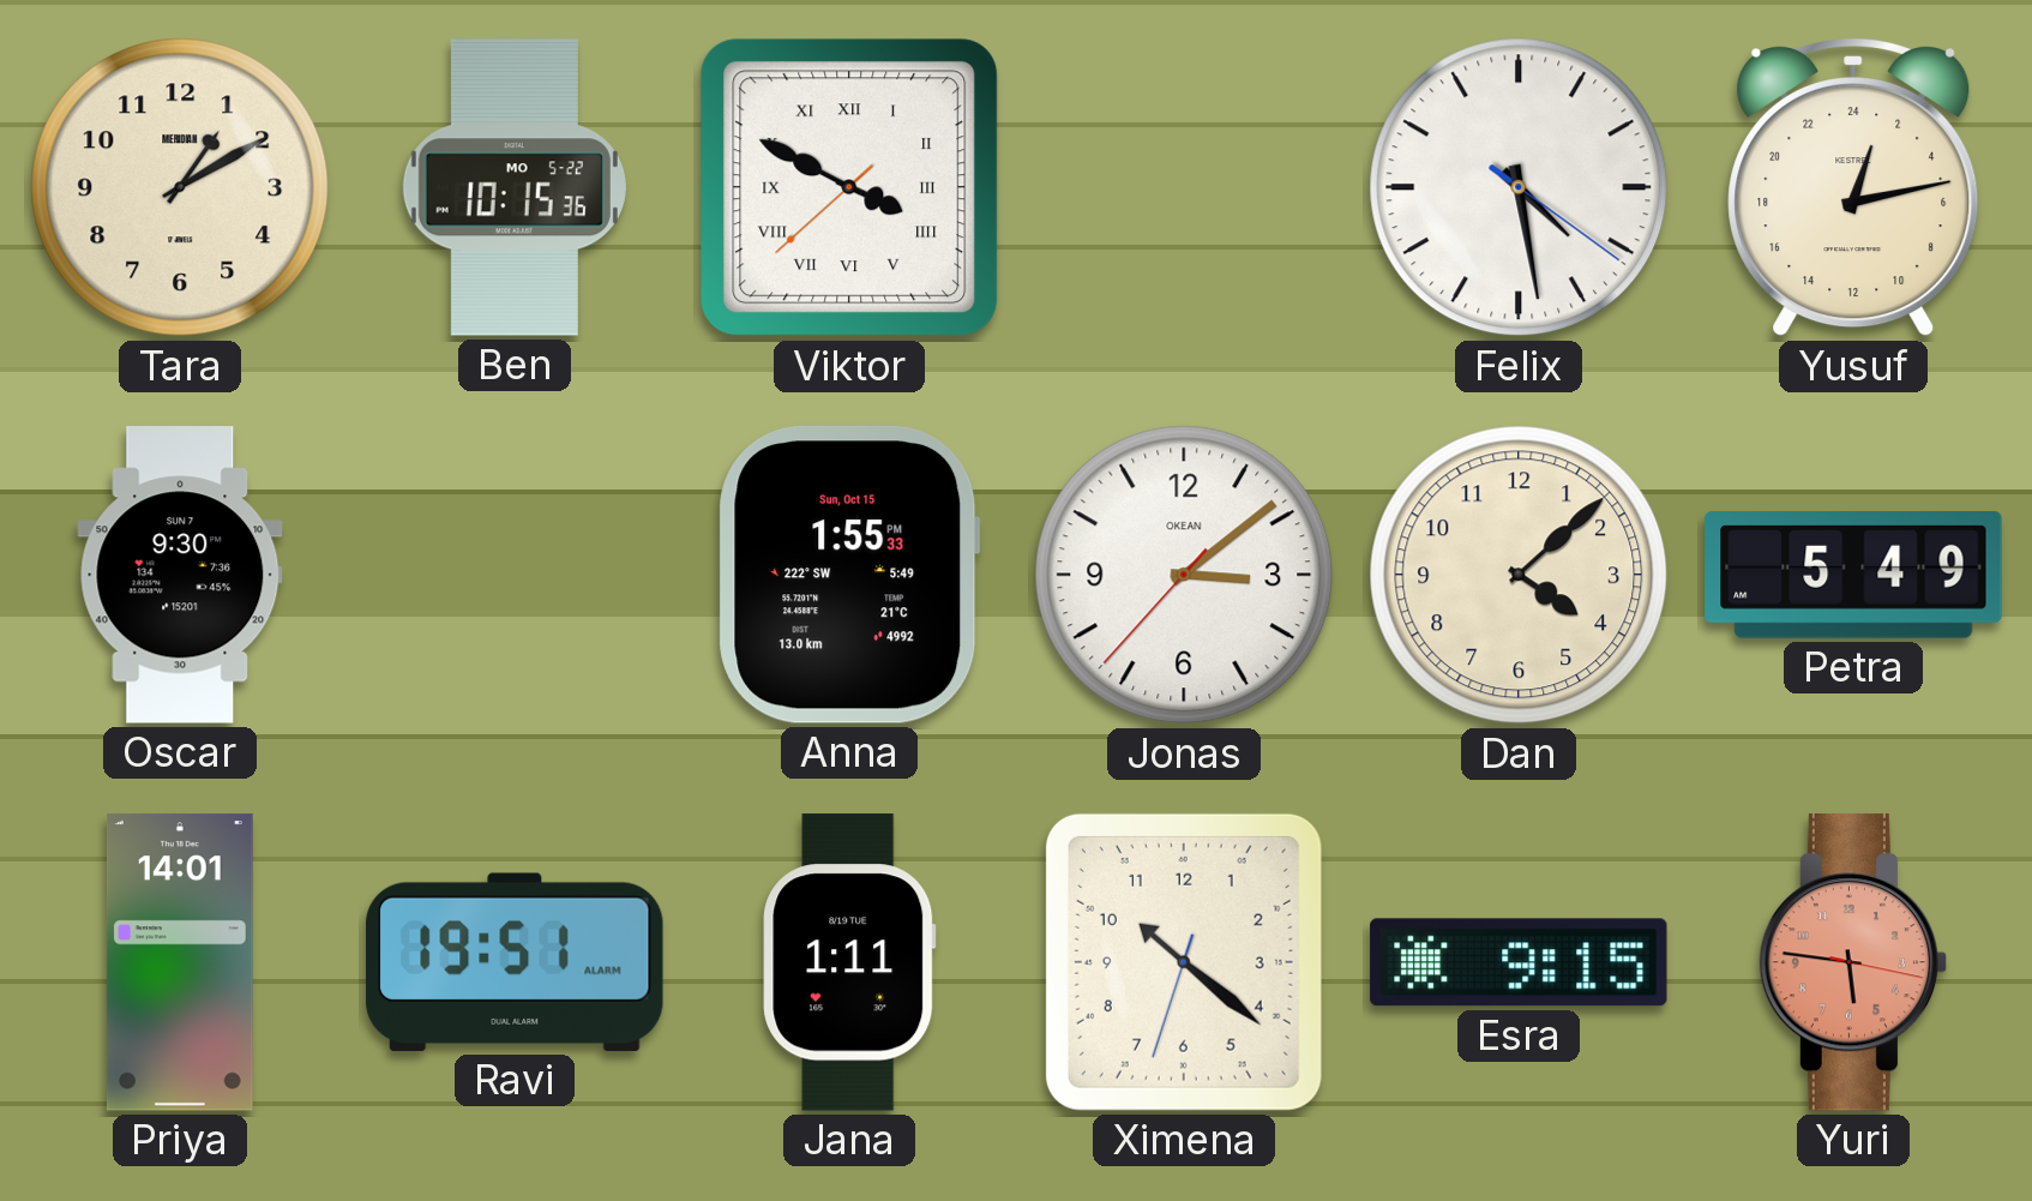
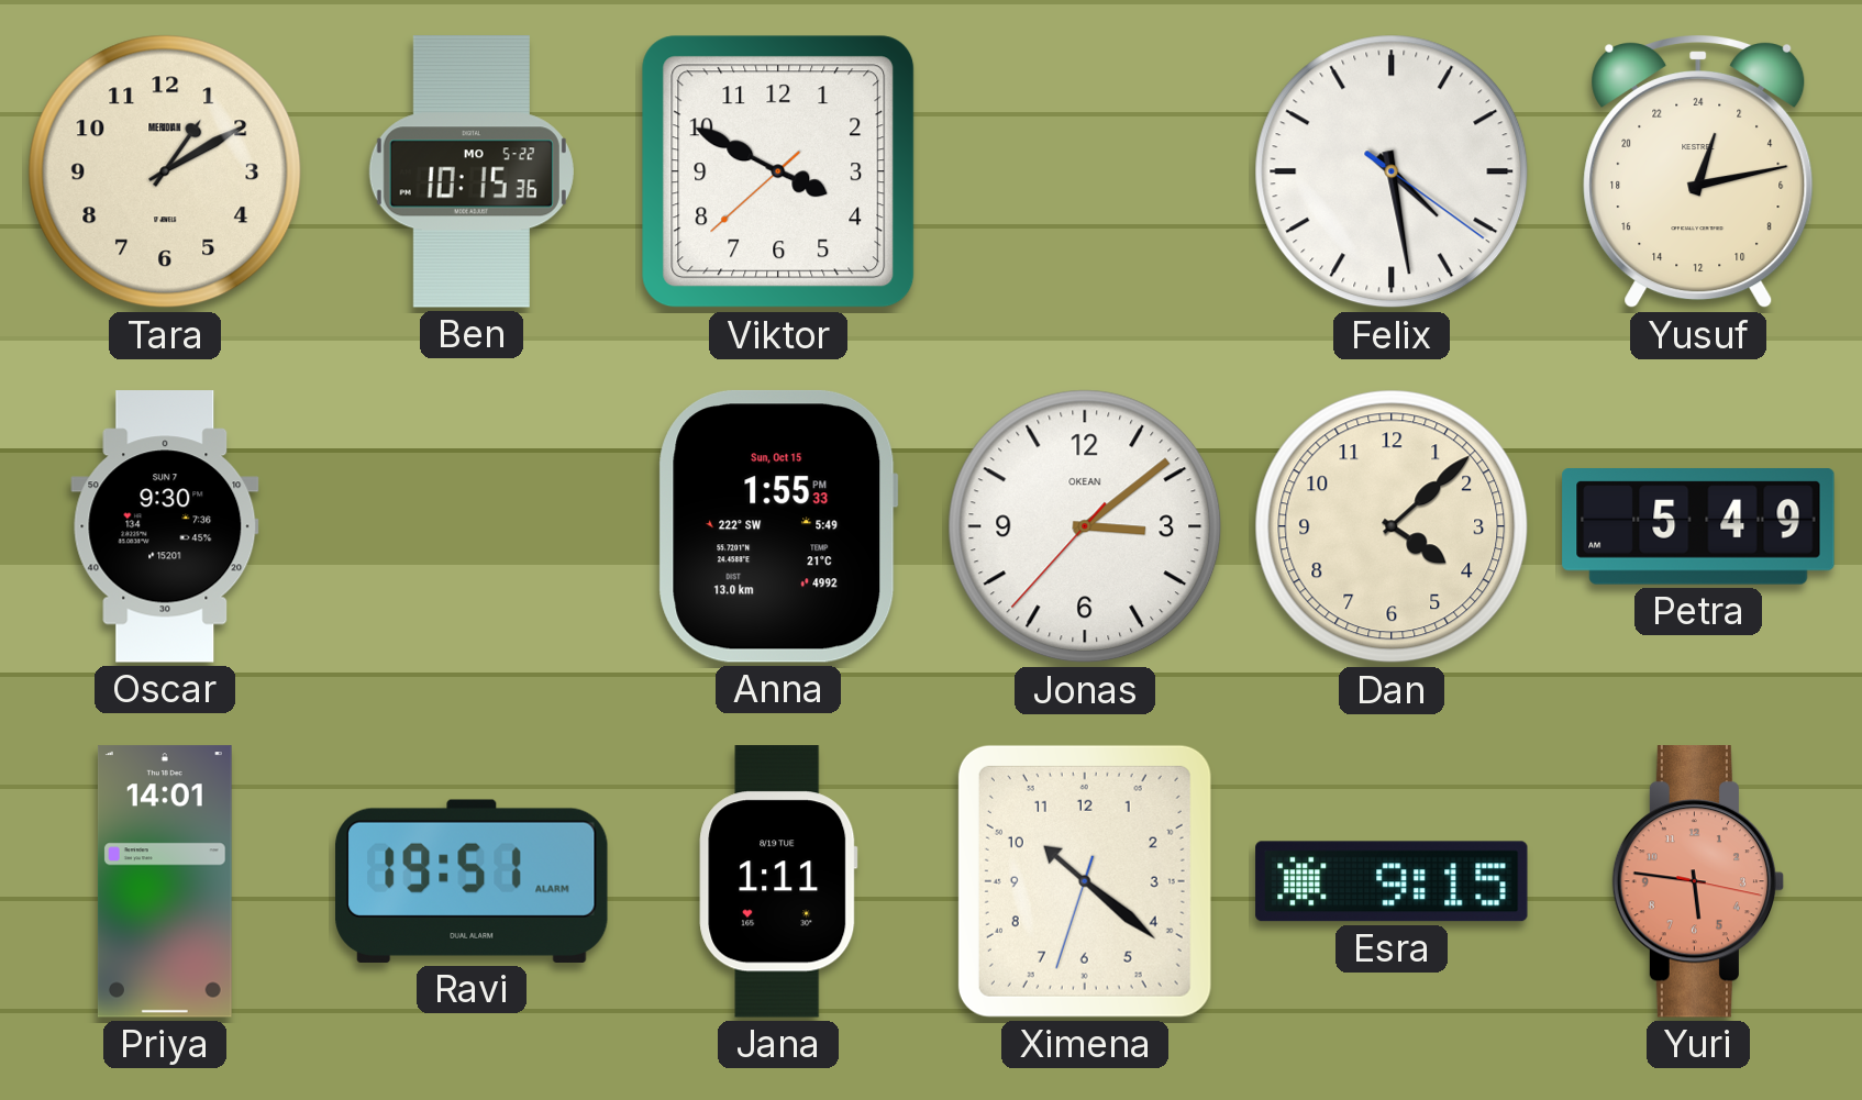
Viktor numerals: Roman -> Arabic (778, 171)
